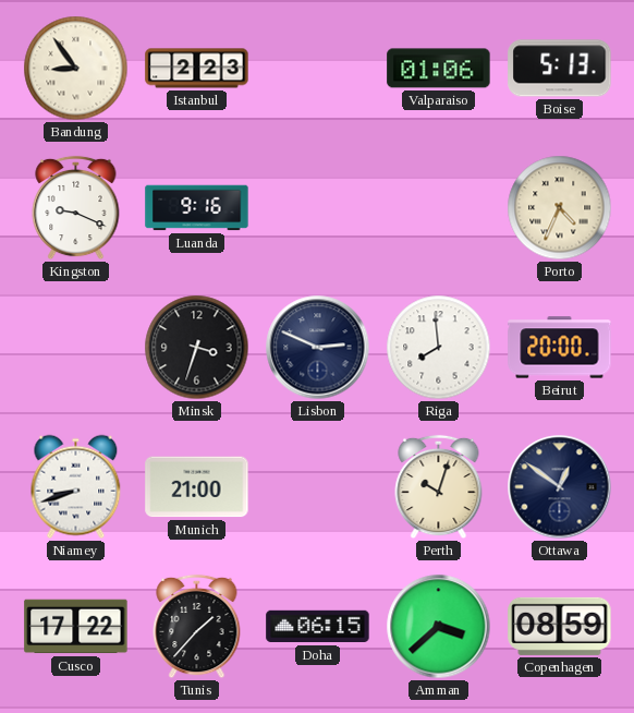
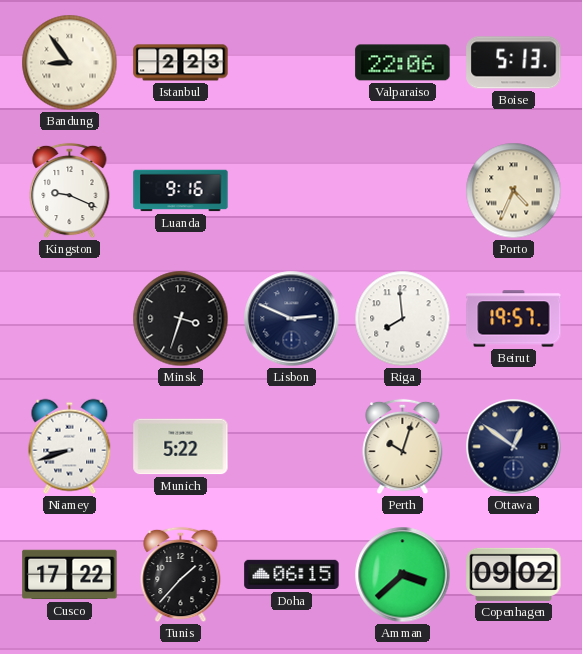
Valparaiso: 01:06 -> 22:06 (403, 63)
Beirut: 20:00 -> 19:57 (514, 319)
Munich: 21:00 -> 5:22 (181, 447)
Copenhagen: 08:59 -> 09:02 (514, 574)
